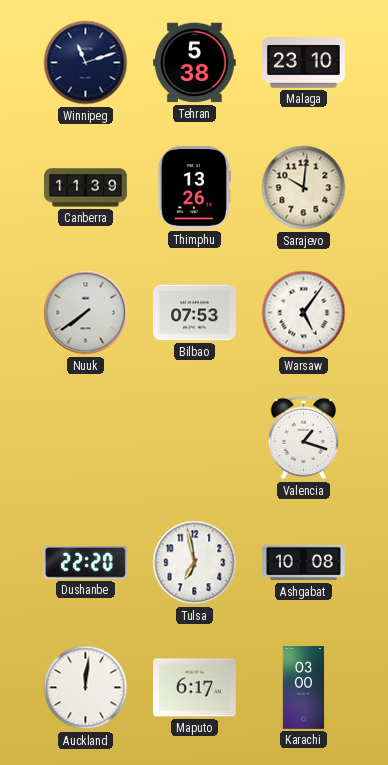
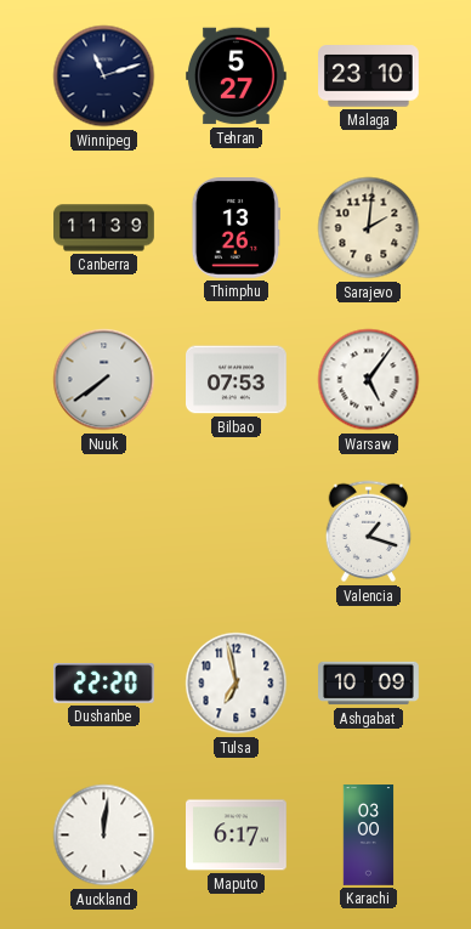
Tehran: 5:38 -> 5:27 (237, 77)
Sarajevo: 10:01 -> 2:01 (369, 228)
Ashgabat: 10:08 -> 10:09 (369, 684)
